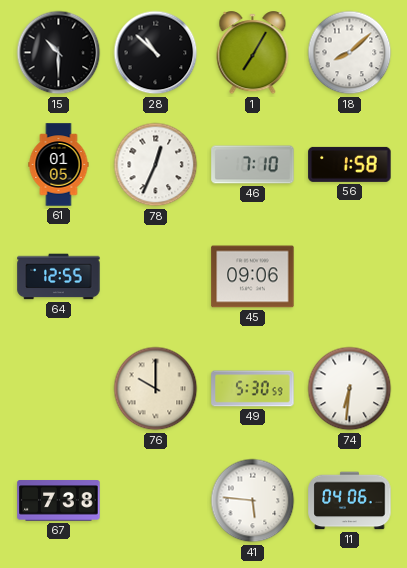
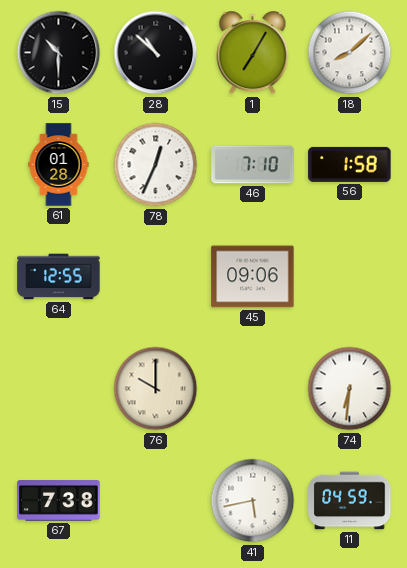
61: 01:05 -> 01:28 (59, 165)
49: 5:30 -> none (253, 389)
41: 5:46 -> 5:43 (253, 501)
11: 04:06 -> 04:59 (350, 501)
